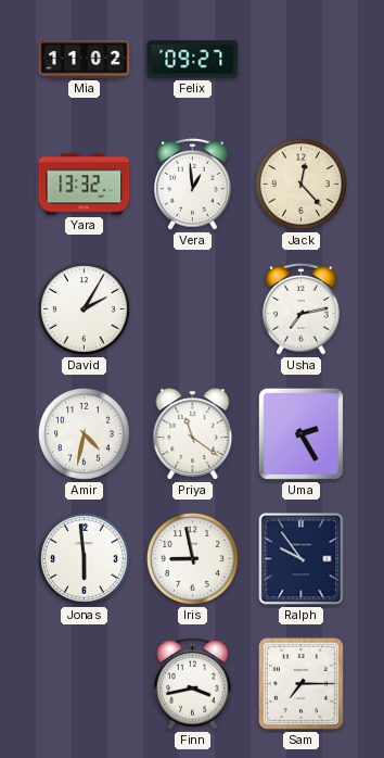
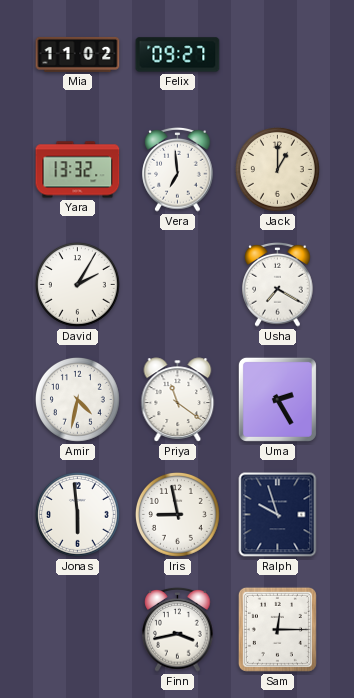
Vera: 12:59 -> 6:59 (178, 170)
Jack: 12:23 -> 1:00 (277, 169)
Usha: 7:13 -> 7:20 (278, 285)
Ralph: 9:54 -> 9:57 (278, 515)
Sam: 7:15 -> 12:15 (277, 629)
